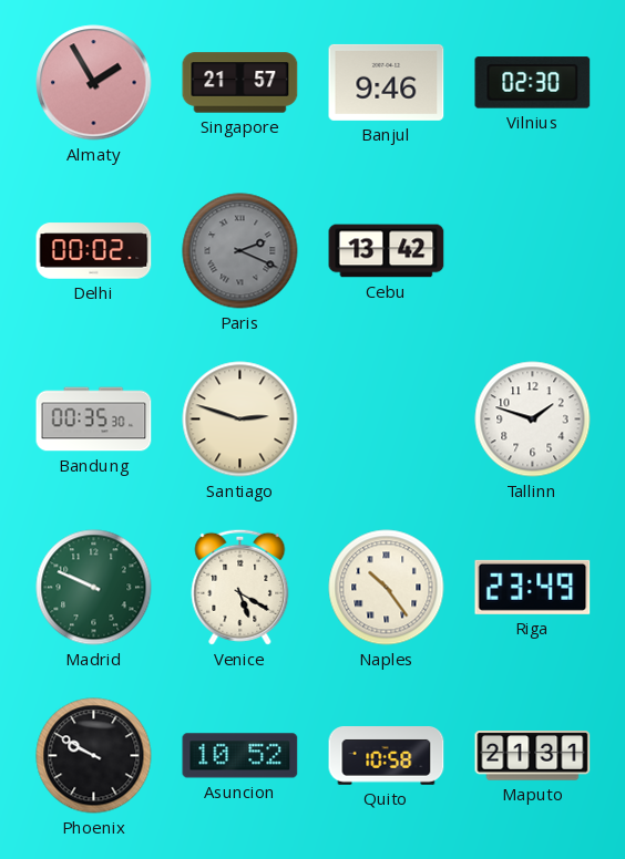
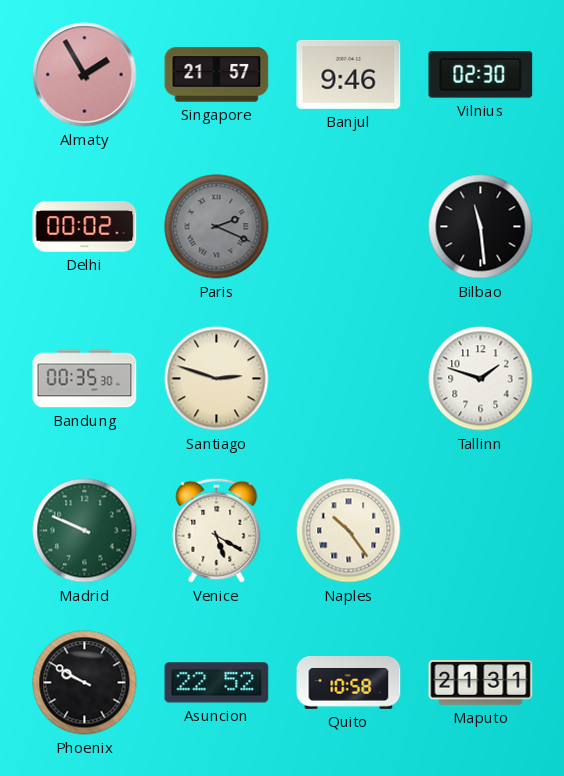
Cebu: 13:42 -> none (387, 251)
Bilbao: none -> 11:29 (481, 227)
Riga: 23:49 -> none (533, 587)
Asuncion: 10:52 -> 22:52 (217, 683)
